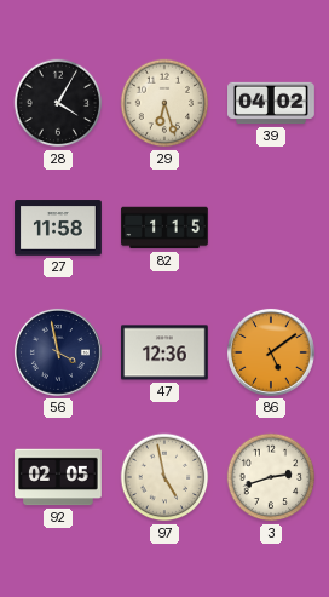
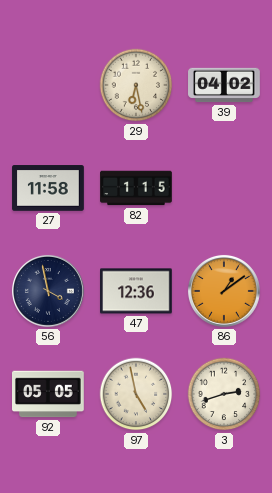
28: 4:05 -> none (58, 103)
29: 6:27 -> 6:28 (136, 85)
86: 5:09 -> 1:09 (224, 291)
92: 02:05 -> 05:05 (49, 394)
